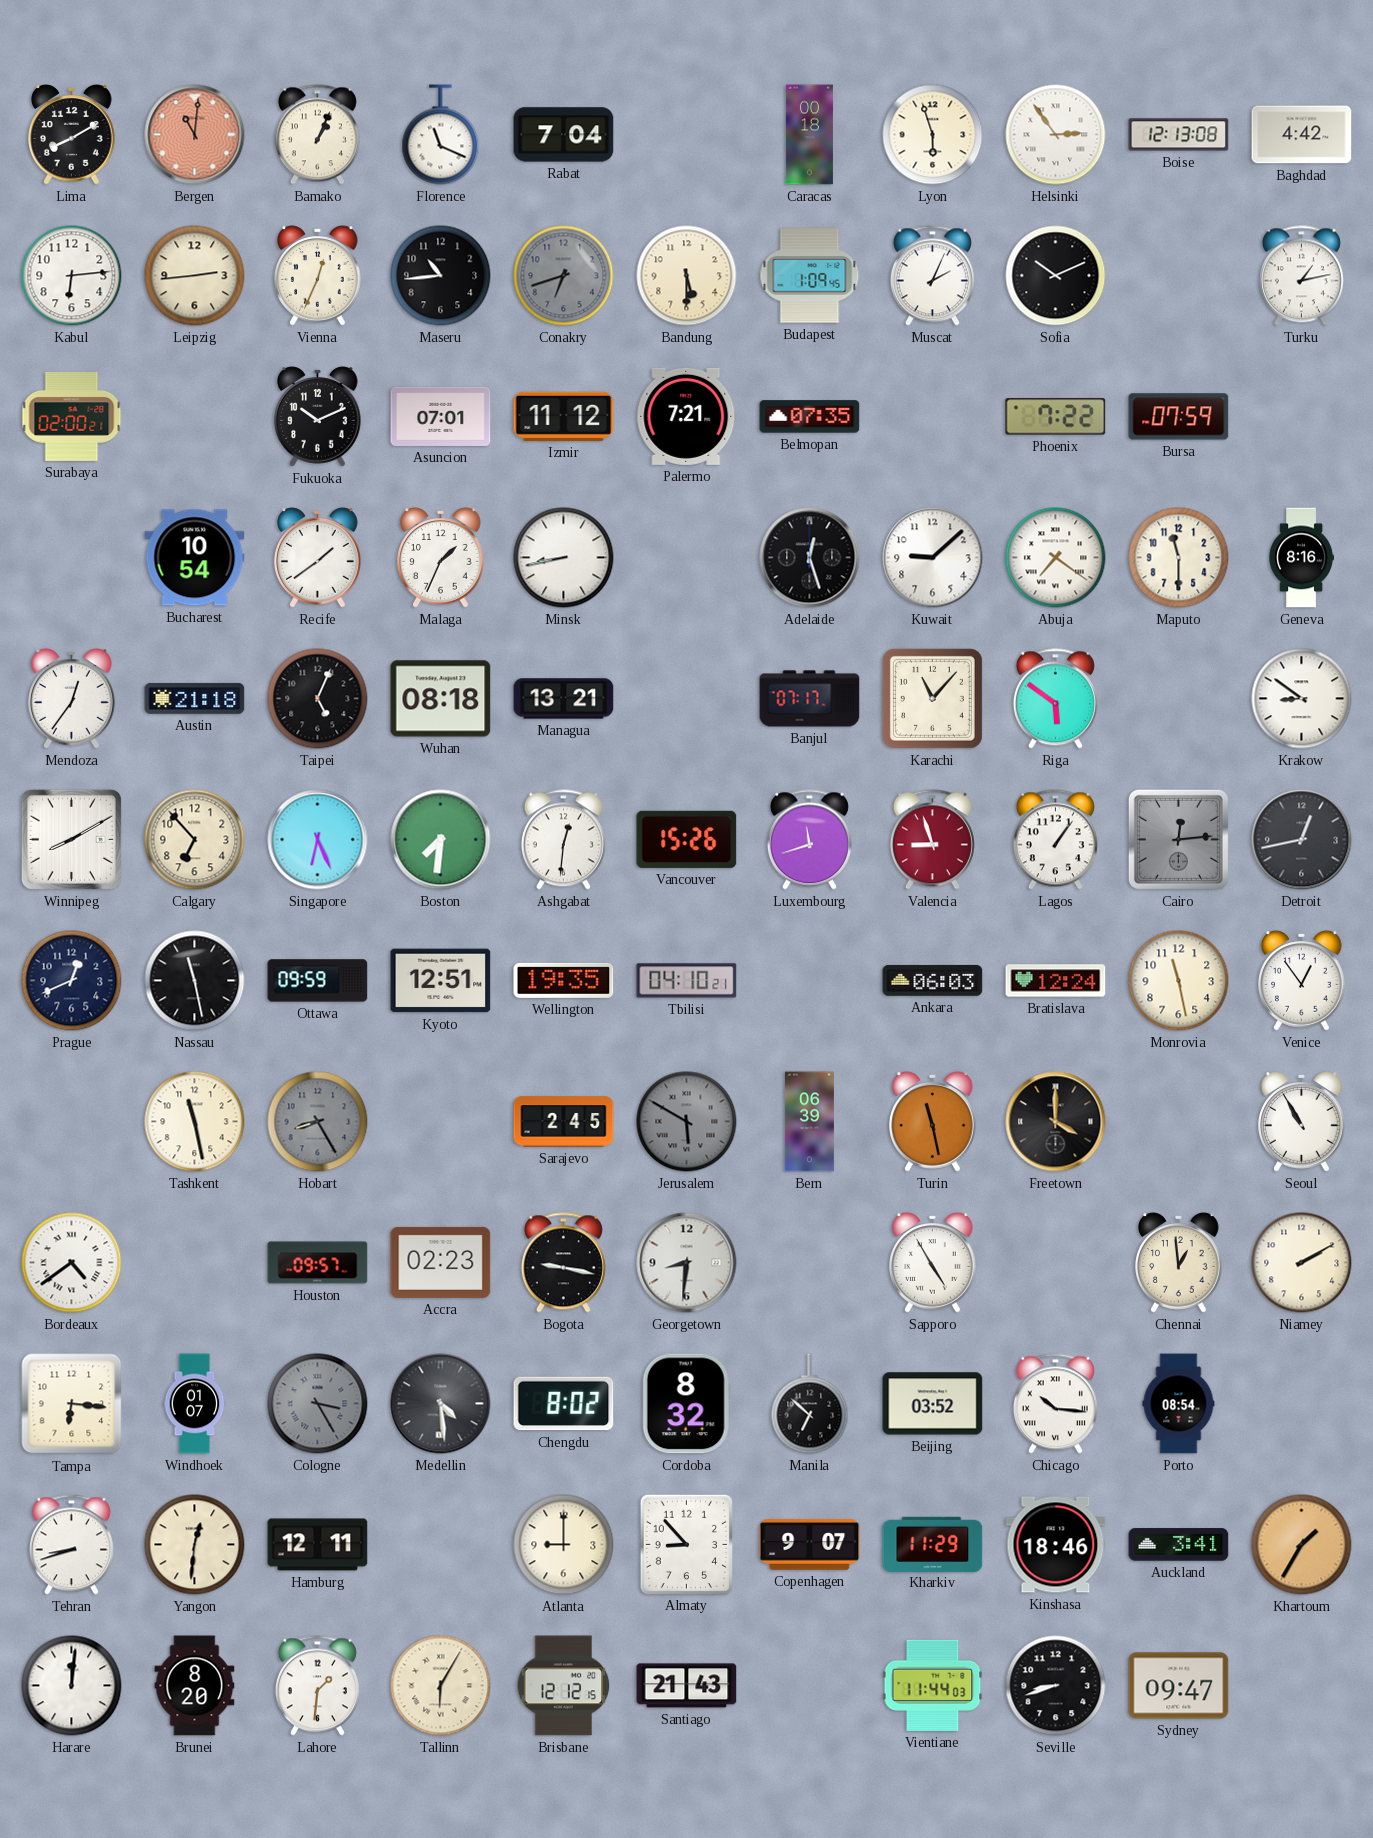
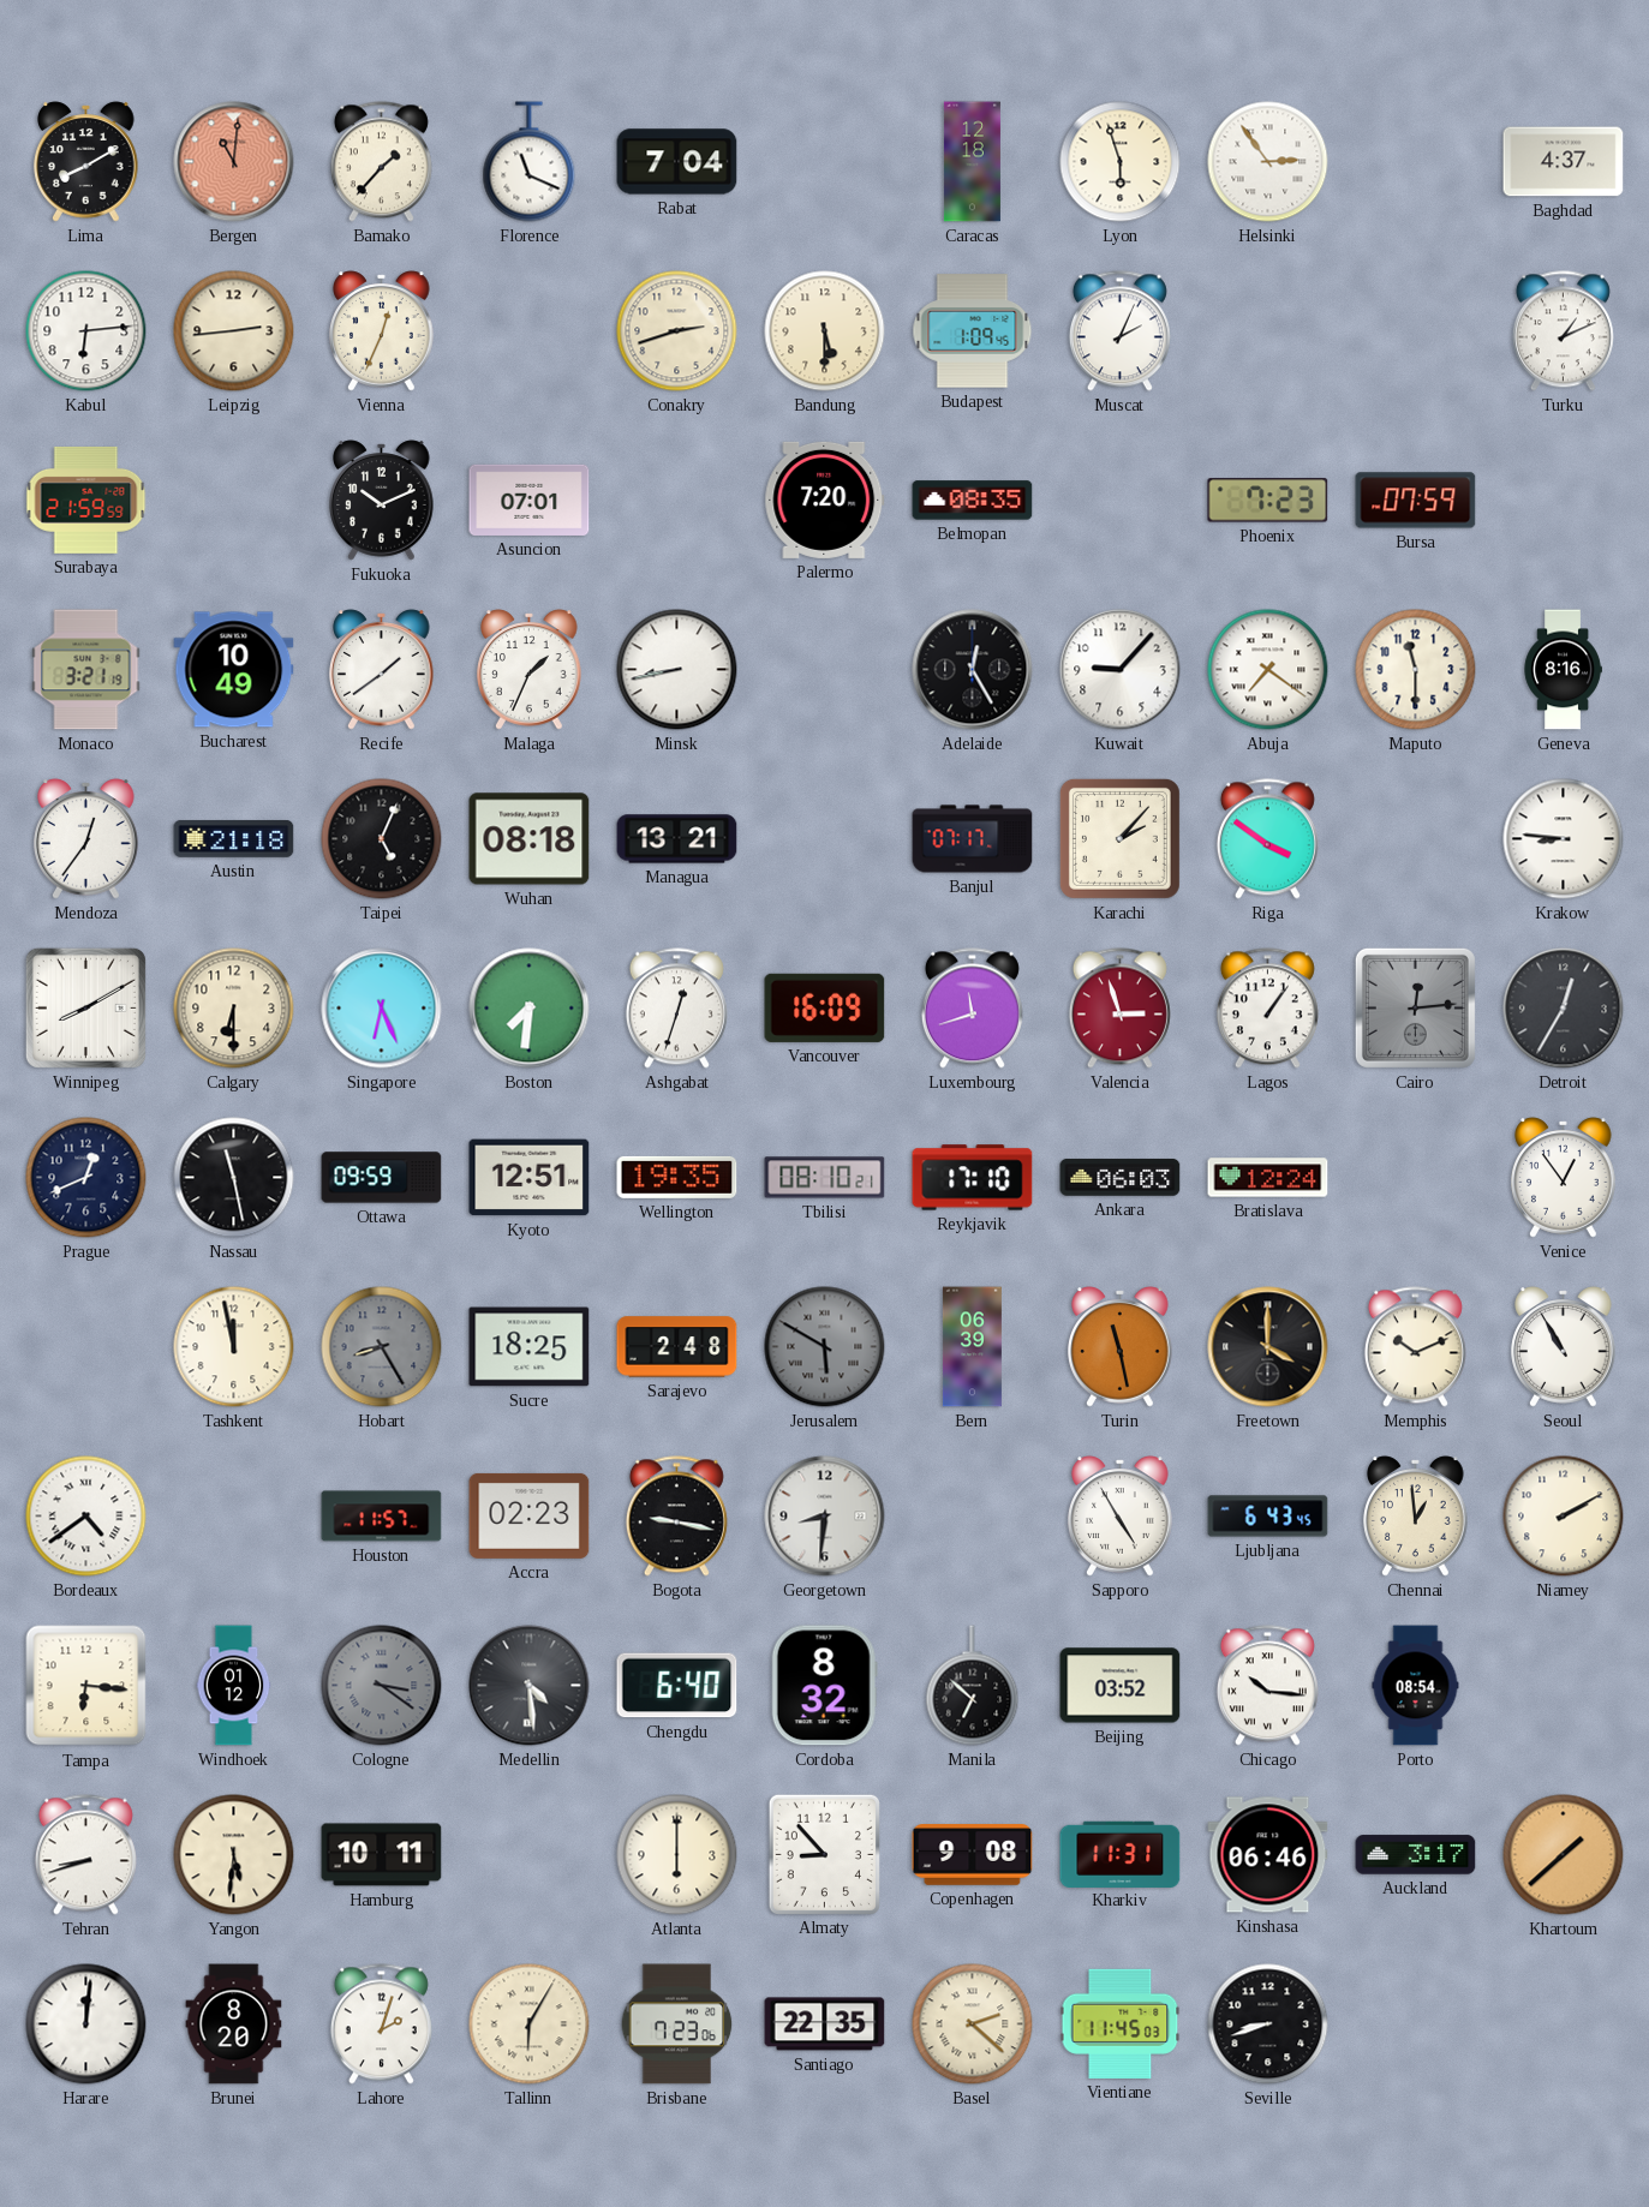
Bamako: 1:04 -> 1:37 (381, 162)
Caracas: 00:18 -> 12:18 (972, 162)
Boise: 12:13 -> none (1179, 135)
Baghdad: 4:42 -> 4:37 (1564, 162)
Maseru: 10:44 -> none (441, 276)
Conakry: 6:42 -> 2:42 (677, 331)
Conakry dial: grey -> cream (677, 331)
Sofia: 10:11 -> none (1056, 276)
Turku: 1:13 -> 1:11 (1563, 331)
Surabaya: 02:00 -> 21:59 (86, 500)
Izmir: 11:12 -> none (564, 416)
Palermo: 7:21 -> 7:20 (825, 500)
Belmopan: 07:35 -> 08:35 (973, 501)
Phoenix: 7:22 -> 7:23 (1268, 501)
Monaco: none -> 3:21 (86, 670)
Bucharest: 10:54 -> 10:49 (234, 670)
Adelaide: 12:27 -> 12:25 (973, 670)
Kuwait: 9:08 -> 9:07 (1121, 670)
Karachi: 11:07 -> 2:07 (1119, 838)
Riga: 5:51 -> 3:51 (1267, 839)
Krakow: 8:51 -> 8:46 (1564, 839)
Calgary: 6:53 -> 6:30 (234, 1009)
Ashgabat: 12:31 -> 12:33 (676, 1009)
Vancouver: 15:26 -> 16:09 (825, 1007)
Valencia: 8:57 -> 2:57 (1119, 1009)
Detroit: 12:43 -> 12:35 (1564, 1009)
Tbilisi: 04:10 -> 08:10 (825, 1178)
Reykjavik: none -> 17:10 (973, 1178)
Monrovia: 11:28 -> none (1179, 981)
Tashkent: 11:28 -> 11:58 (234, 1347)
Sucre: none -> 18:25 (530, 1347)
Sarajevo: 2:45 -> 2:48 (677, 1347)
Memphis: none -> 10:11 (1415, 1347)
Houston: 09:57 -> 11:57 (382, 1517)
Ljubljana: none -> 6:43 (1268, 1517)
Windhoek: 01:07 -> 01:12 (234, 1686)
Cologne: 3:25 -> 3:21 (382, 1686)
Chengdu: 8:02 -> 6:40 (677, 1686)
Yangon: 12:31 -> 5:31 (234, 1855)
Hamburg: 12:11 -> 10:11 (382, 1855)
Atlanta: 9:00 -> 6:00 (677, 1855)
Copenhagen: 9:07 -> 9:08 (973, 1855)
Kharkiv: 11:29 -> 11:31 (1121, 1854)
Kinshasa: 18:46 -> 06:46 (1268, 1855)
Auckland: 3:41 -> 3:17 (1416, 1855)
Khartoum: 1:35 -> 1:38 (1564, 1855)
Lahore: 1:31 -> 2:03 (381, 2024)
Brisbane: 12:12 -> 7:23 (677, 2024)
Santiago: 21:43 -> 22:35 (825, 2024)
Basel: none -> 2:22 (973, 2024)
Vientiane: 11:44 -> 11:45 (1121, 2023)
Sydney: 09:47 -> none (1179, 1686)
